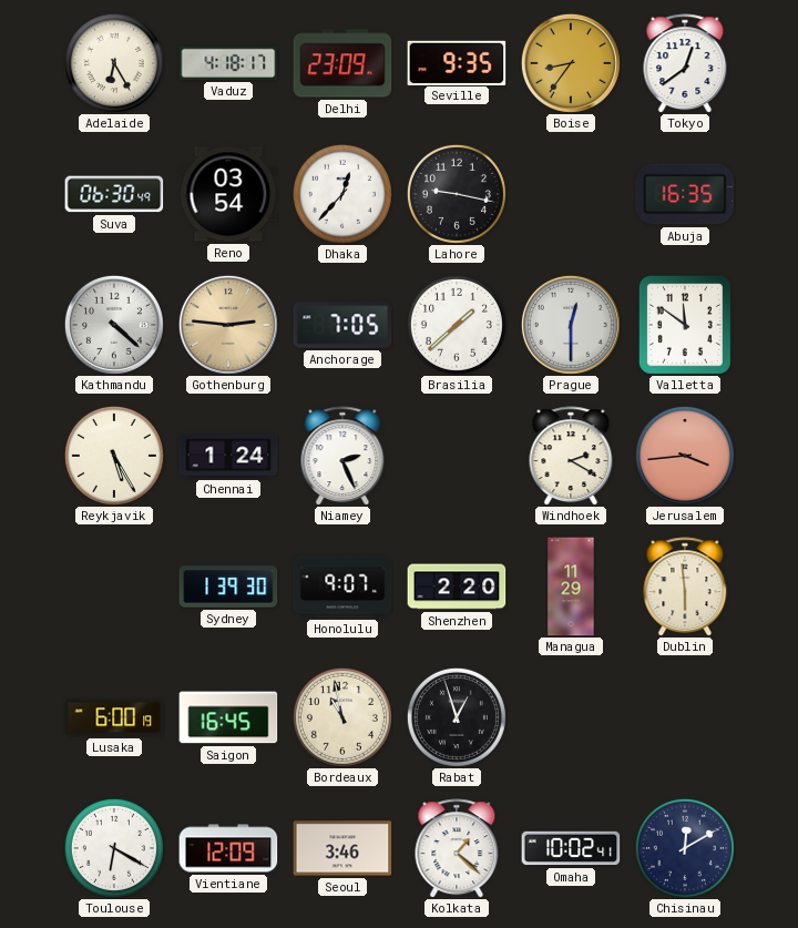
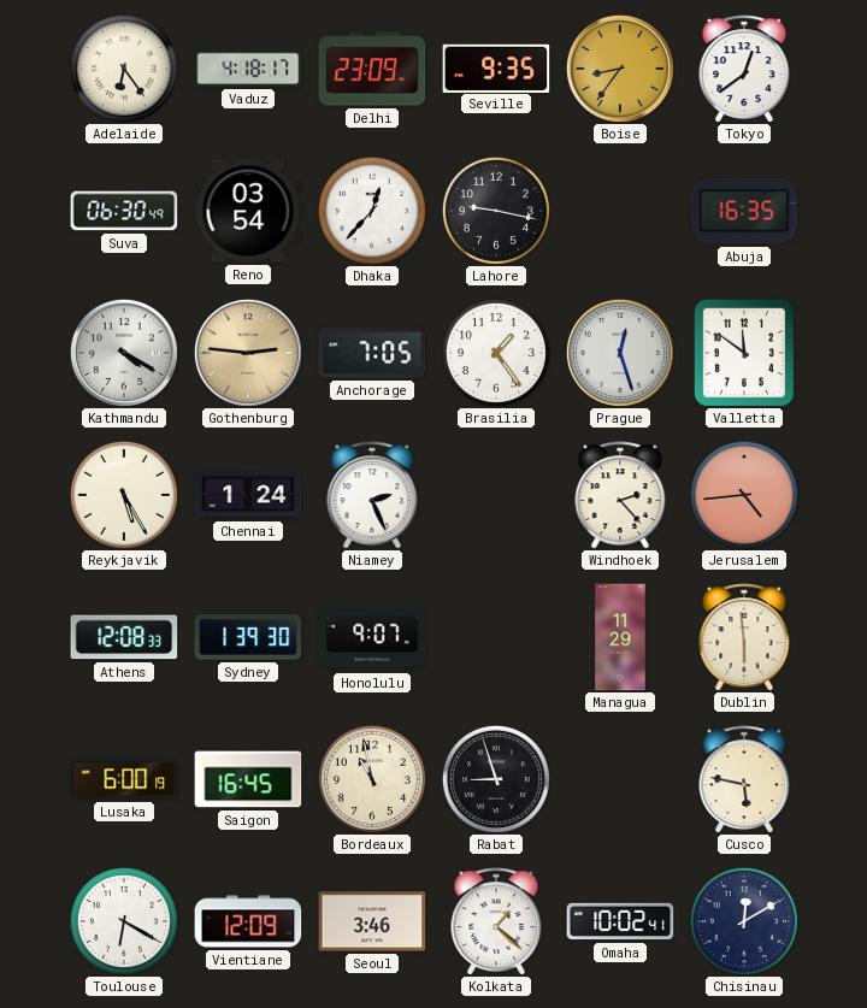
Adelaide: 6:25 -> 6:24 (124, 69)
Kathmandu: 4:22 -> 4:20 (124, 353)
Brasilia: 1:38 -> 1:24 (496, 353)
Prague: 12:30 -> 12:27 (620, 353)
Windhoek: 2:20 -> 2:23 (620, 495)
Jerusalem: 3:44 -> 4:44 (744, 495)
Athens: none -> 12:08 (124, 637)
Shenzhen: 2:20 -> none (457, 587)
Rabat: 12:57 -> 8:57 (496, 779)
Cusco: none -> 5:47 (744, 779)
